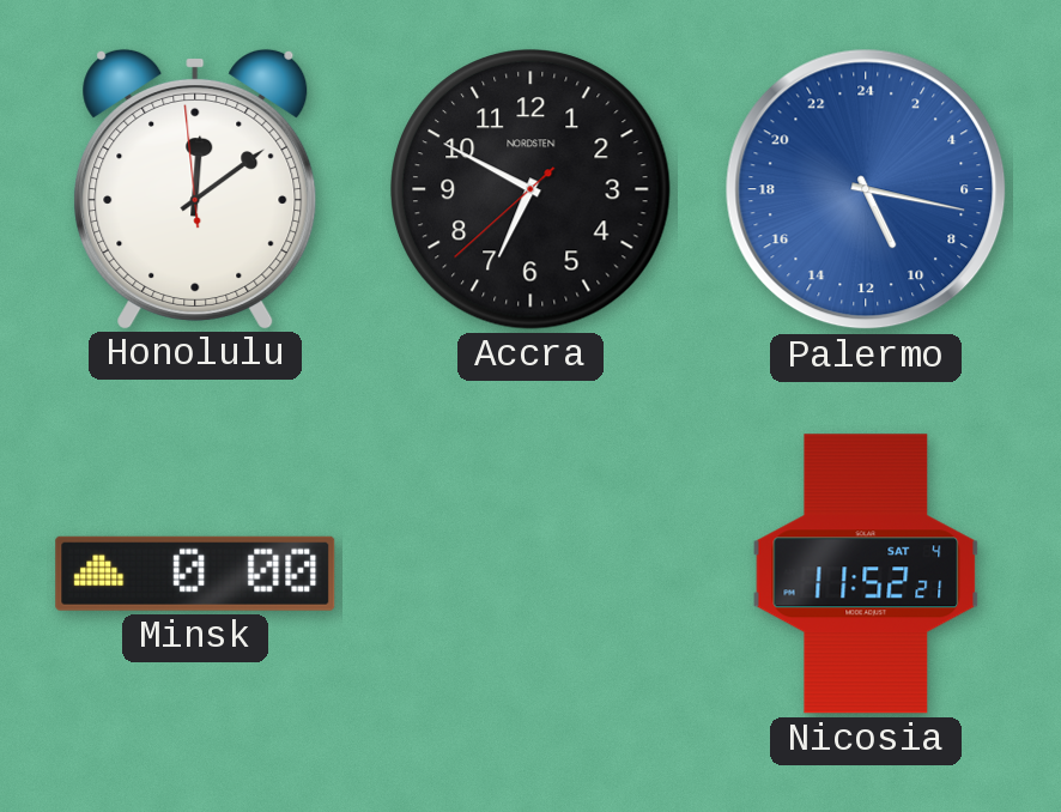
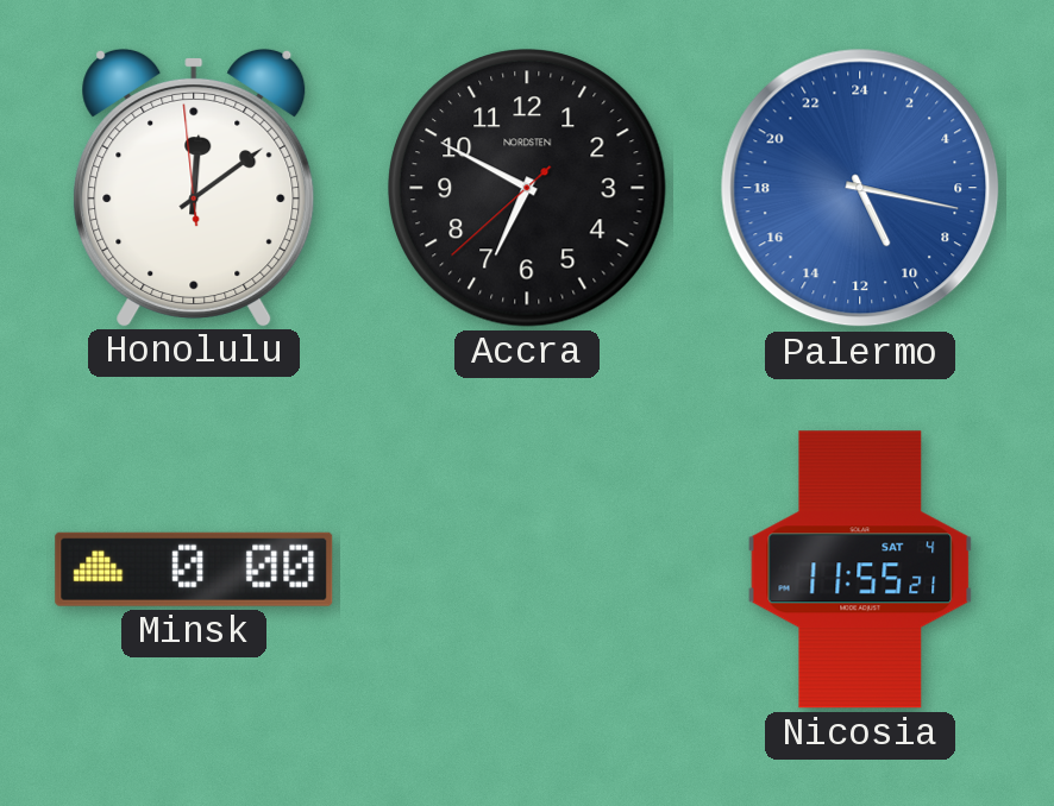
Nicosia: 11:52 -> 11:55 (860, 569)
